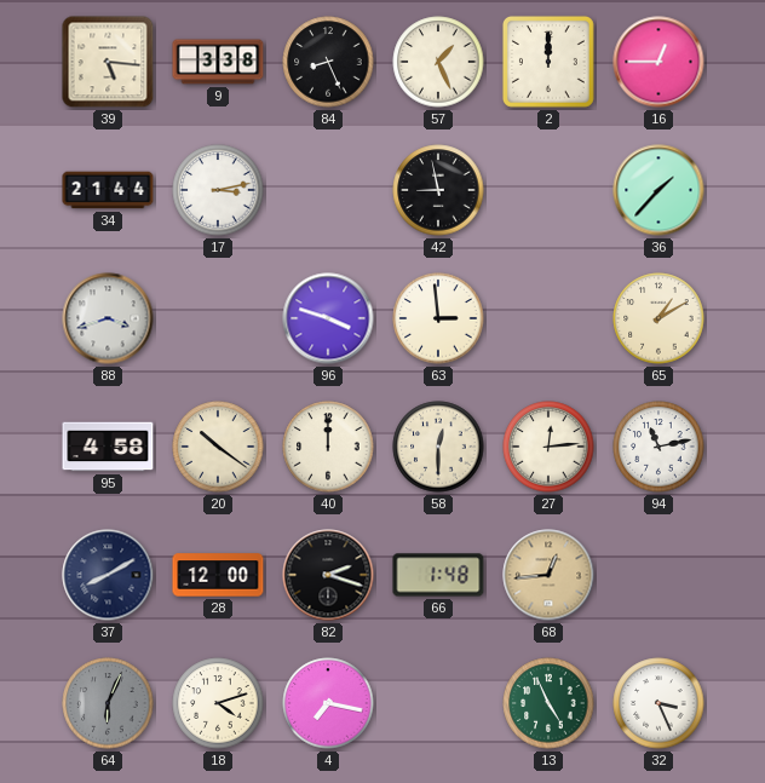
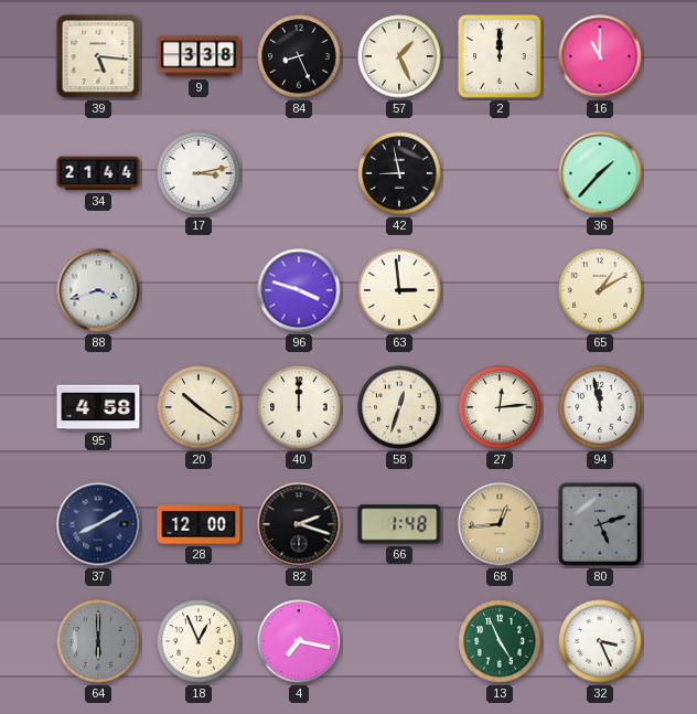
16: 12:45 -> 11:00 (600, 56)
58: 12:30 -> 12:33 (399, 407)
94: 11:13 -> 11:58 (600, 407)
80: none -> 5:12 (600, 524)
64: 6:04 -> 6:00 (98, 641)
18: 4:12 -> 12:56 (199, 641)
